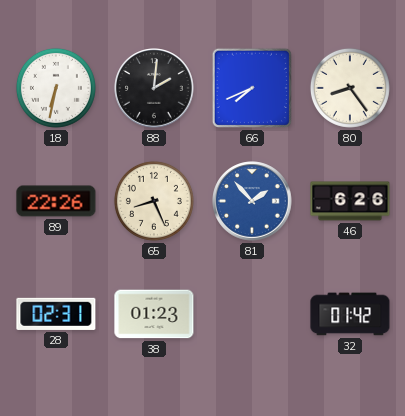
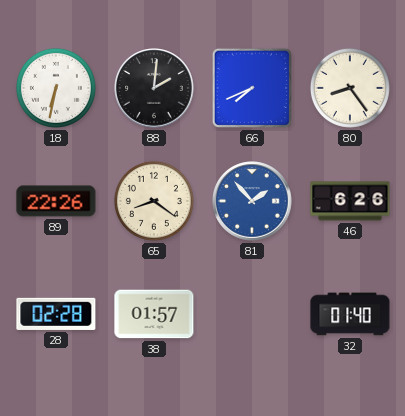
65: 8:26 -> 8:21 (154, 201)
28: 02:31 -> 02:28 (56, 314)
38: 01:23 -> 01:57 (154, 314)
32: 01:42 -> 01:40 (350, 314)
